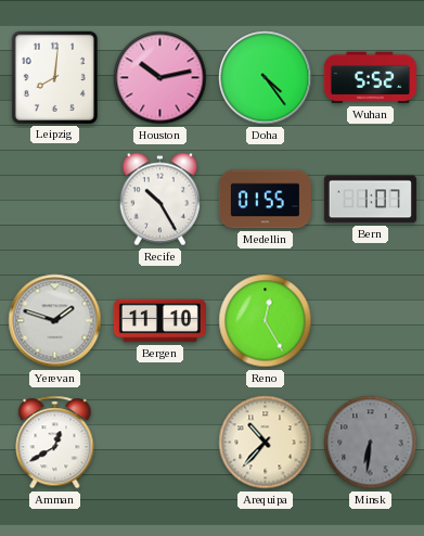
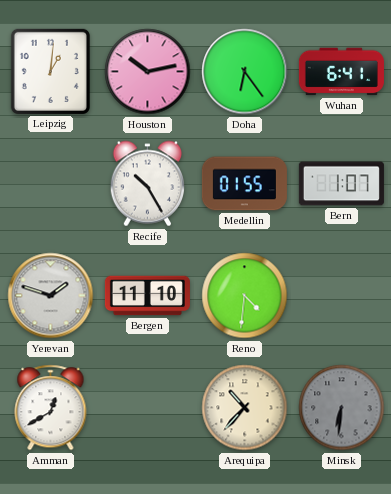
Leipzig: 8:01 -> 1:01 (50, 71)
Doha: 4:24 -> 6:24 (245, 72)
Wuhan: 5:52 -> 6:41 (341, 72)
Reno: 12:25 -> 4:31 (245, 296)
